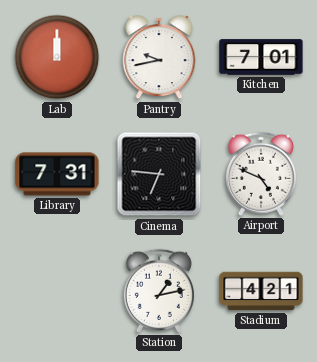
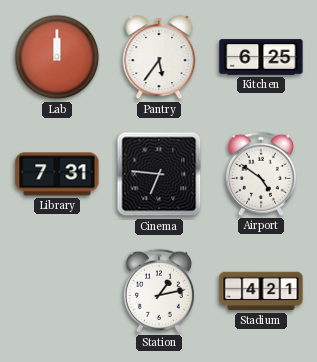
Pantry: 9:43 -> 5:36 (159, 58)
Kitchen: 7:01 -> 6:25 (261, 57)
Airport: 4:49 -> 4:51 (261, 174)
